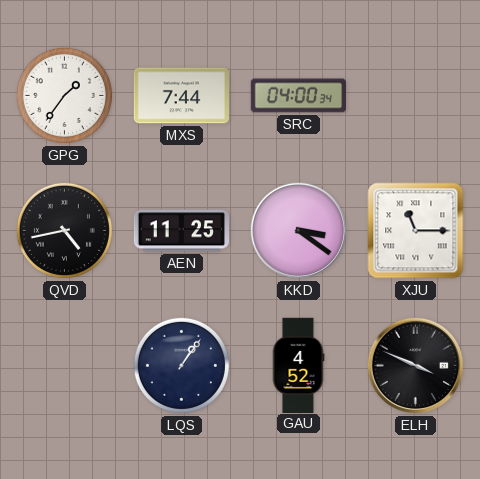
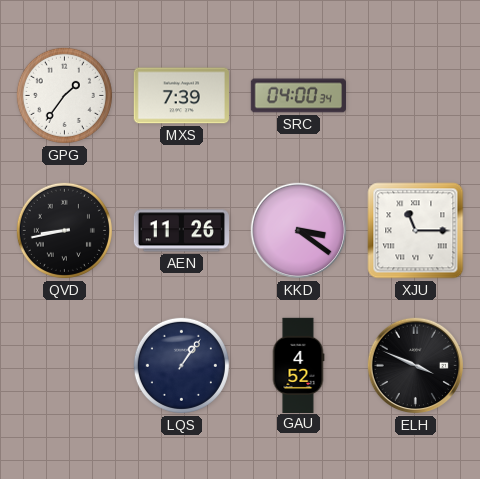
MXS: 7:44 -> 7:39 (181, 96)
QVD: 4:43 -> 8:43 (64, 230)
AEN: 11:25 -> 11:26 (181, 231)
